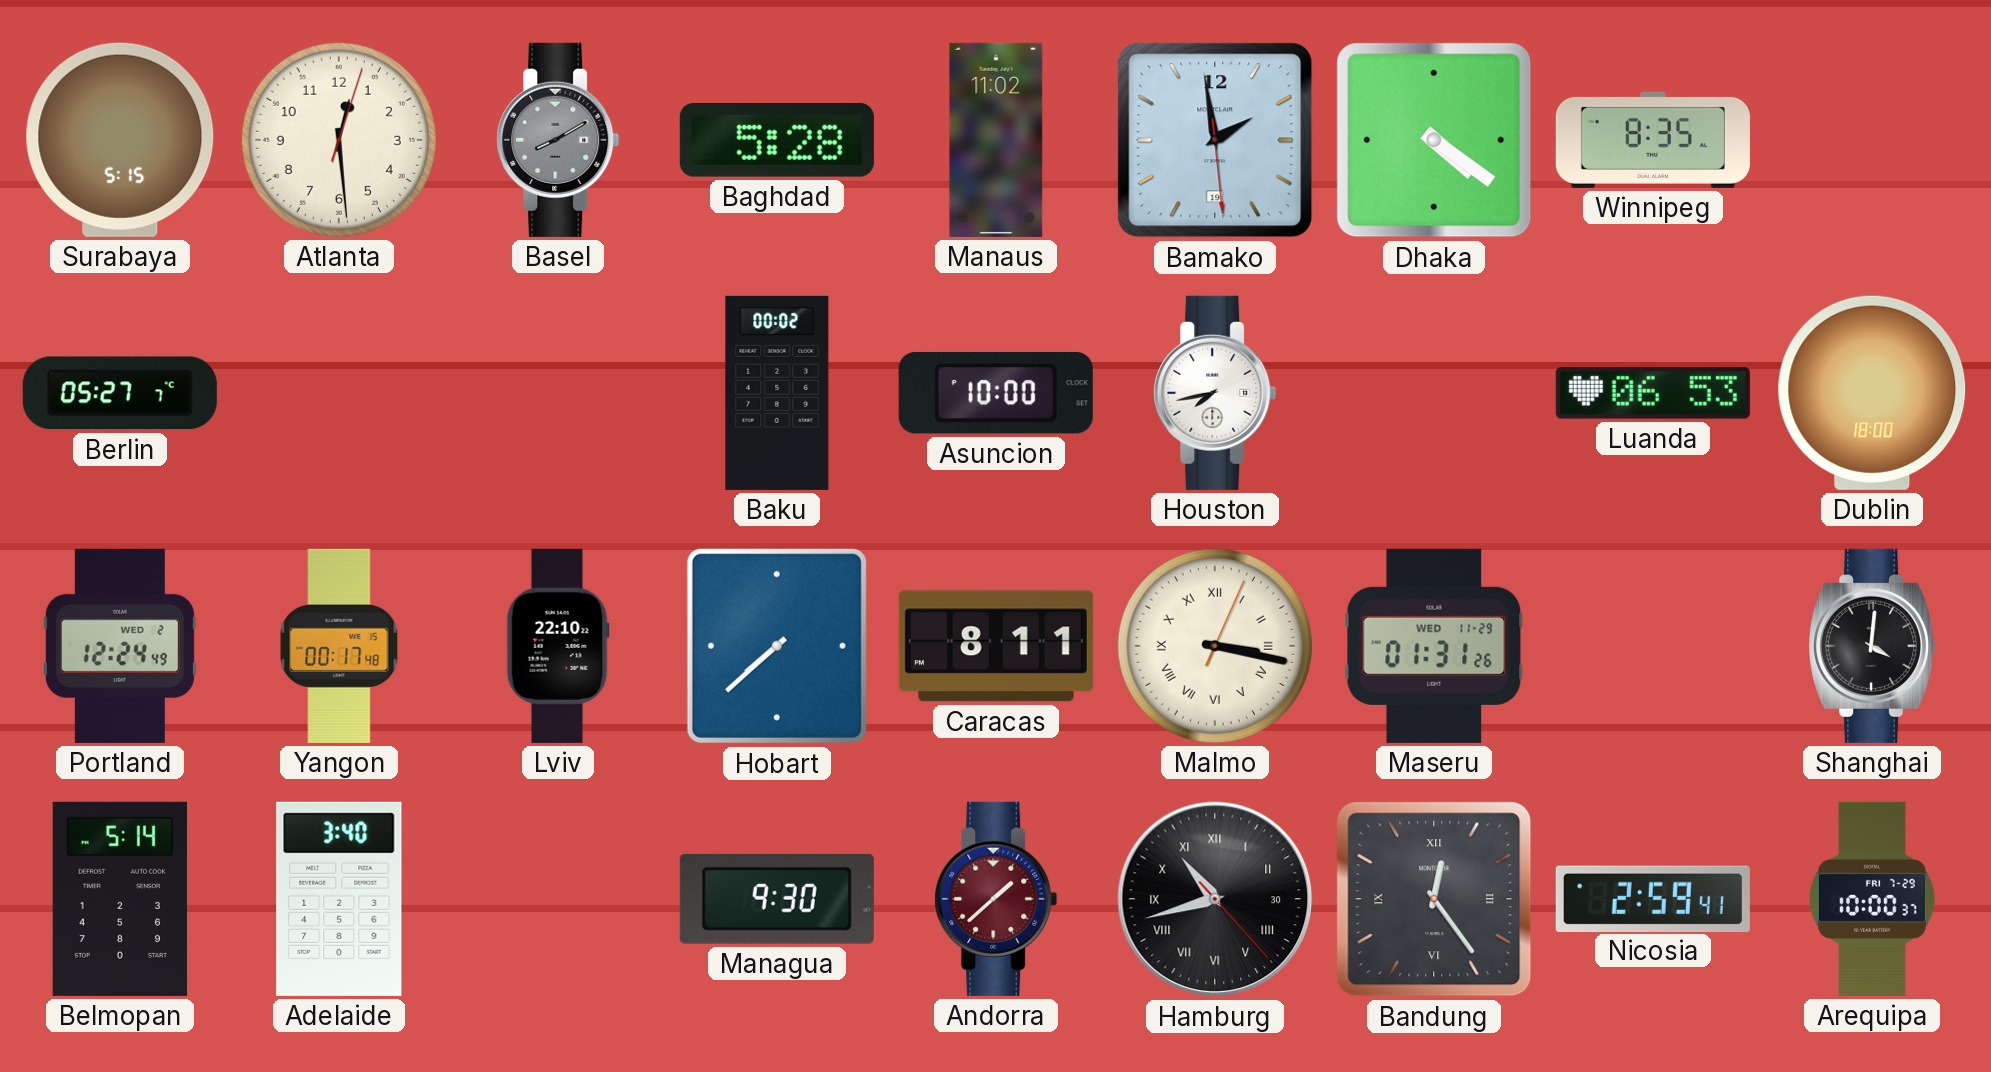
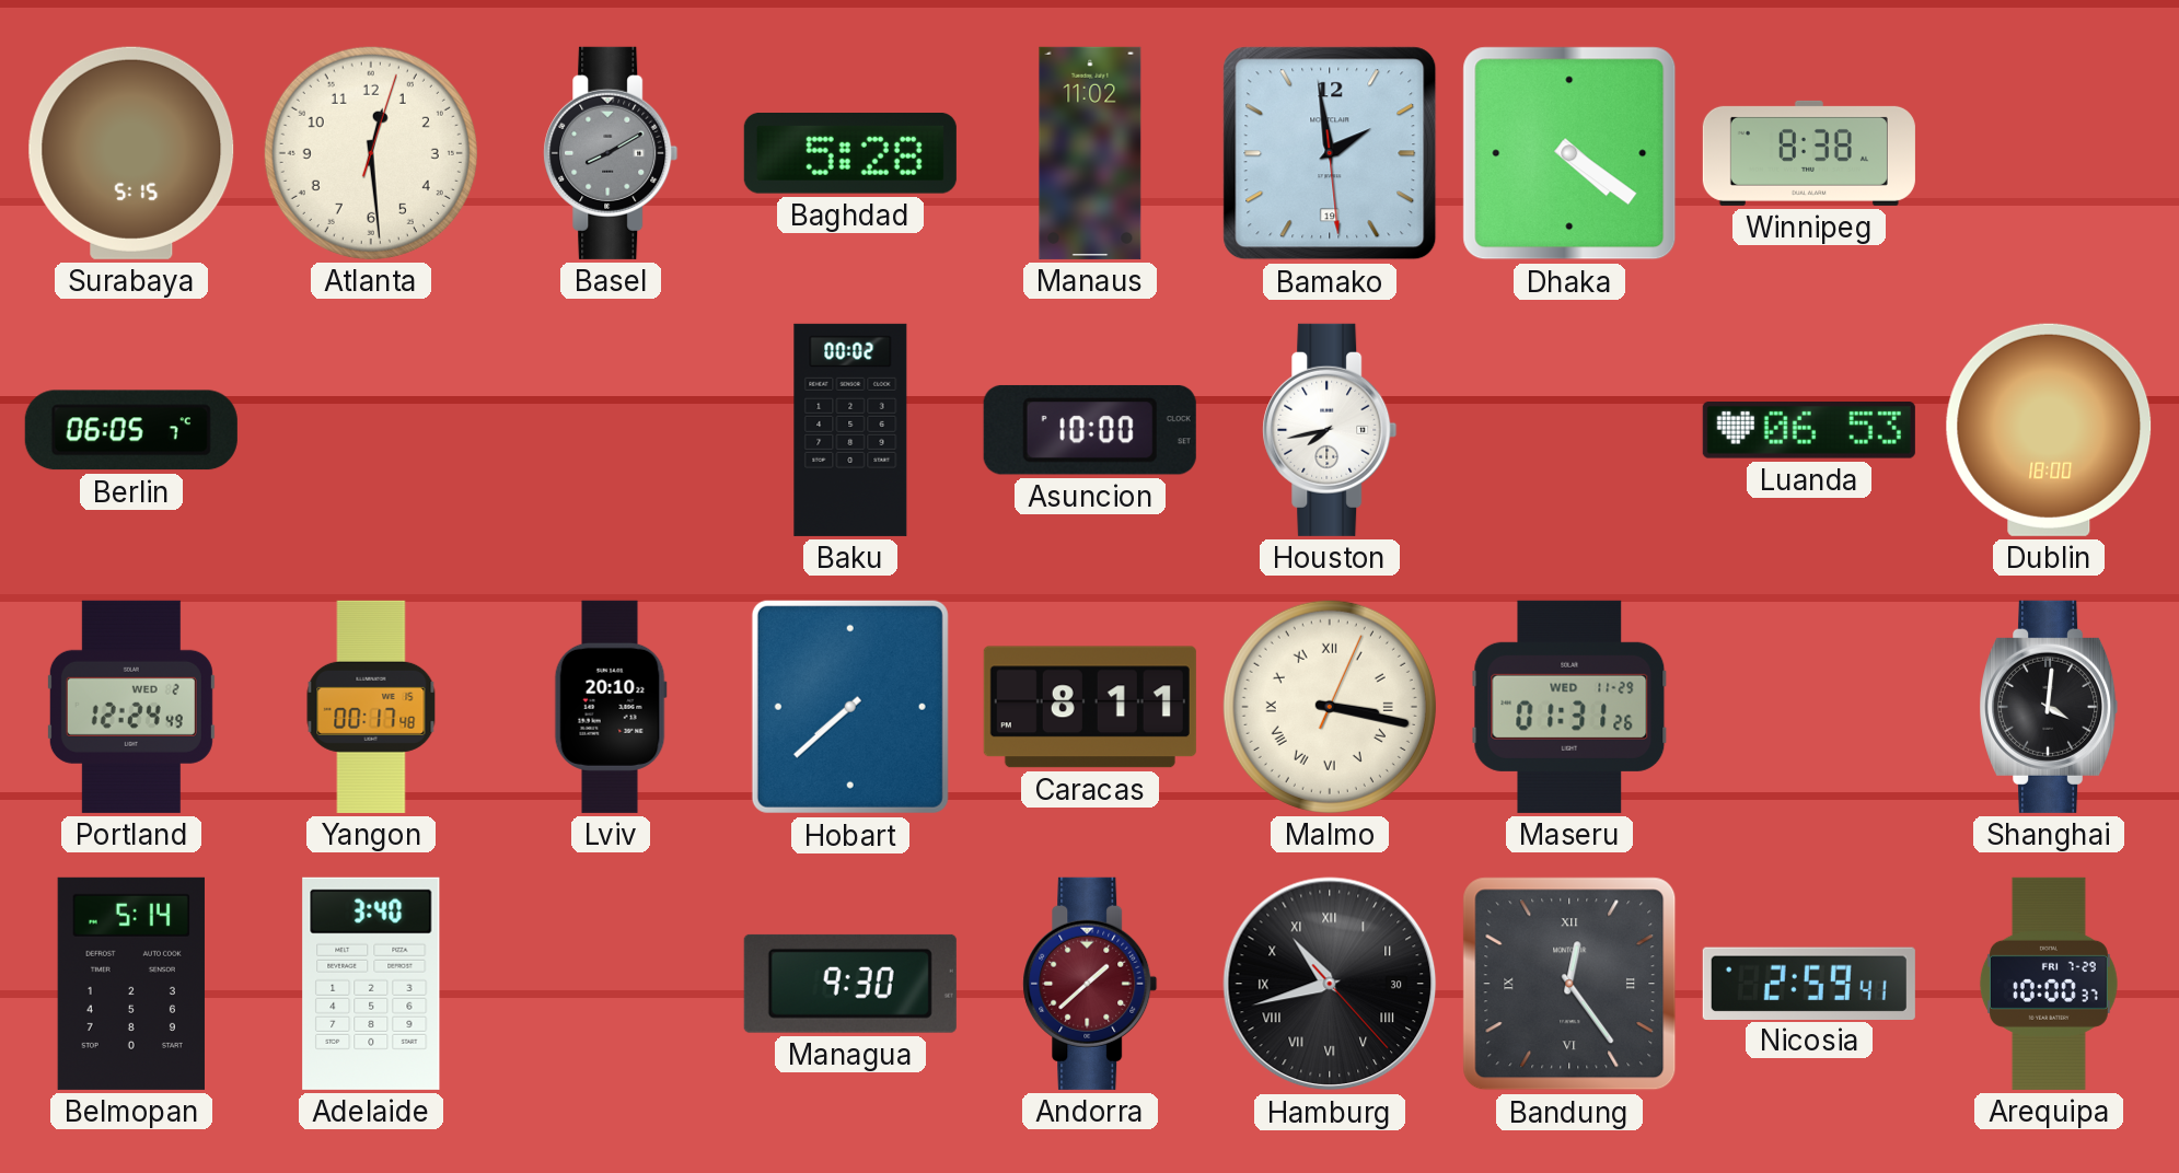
Winnipeg: 8:35 -> 8:38 (1809, 153)
Berlin: 05:27 -> 06:05 (131, 430)
Lviv: 22:10 -> 20:10 (611, 707)
